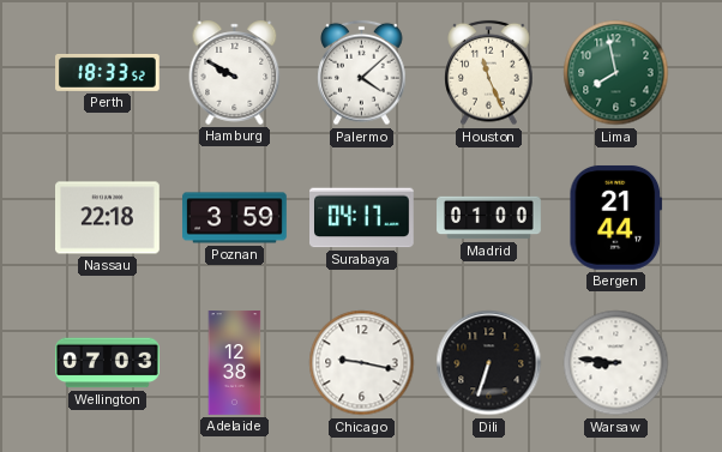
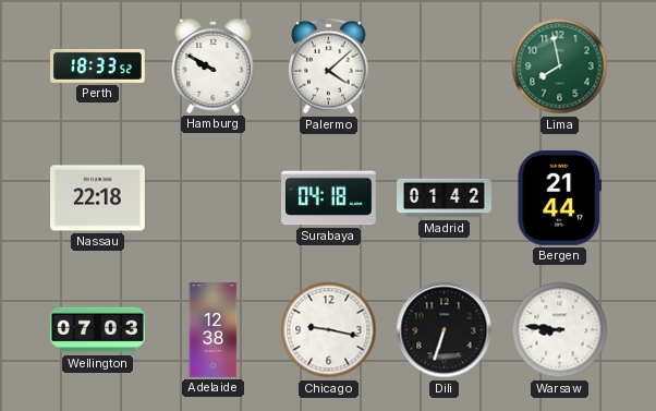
Houston: 11:26 -> none (489, 73)
Poznan: 3:59 -> none (235, 218)
Surabaya: 04:17 -> 04:18 (329, 198)
Madrid: 01:00 -> 01:42 (445, 198)
